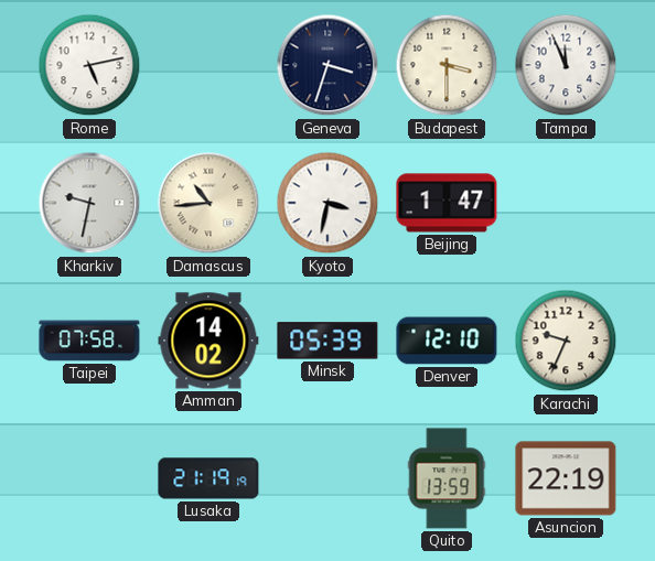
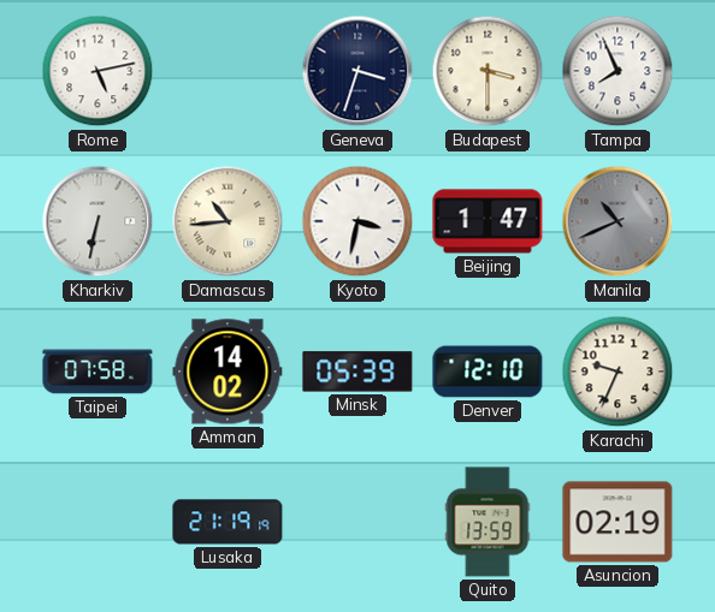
Tampa: 11:56 -> 7:56 (617, 71)
Kharkiv: 9:32 -> 6:32 (97, 221)
Manila: none -> 10:41 (617, 221)
Asuncion: 22:19 -> 02:19 (617, 522)
